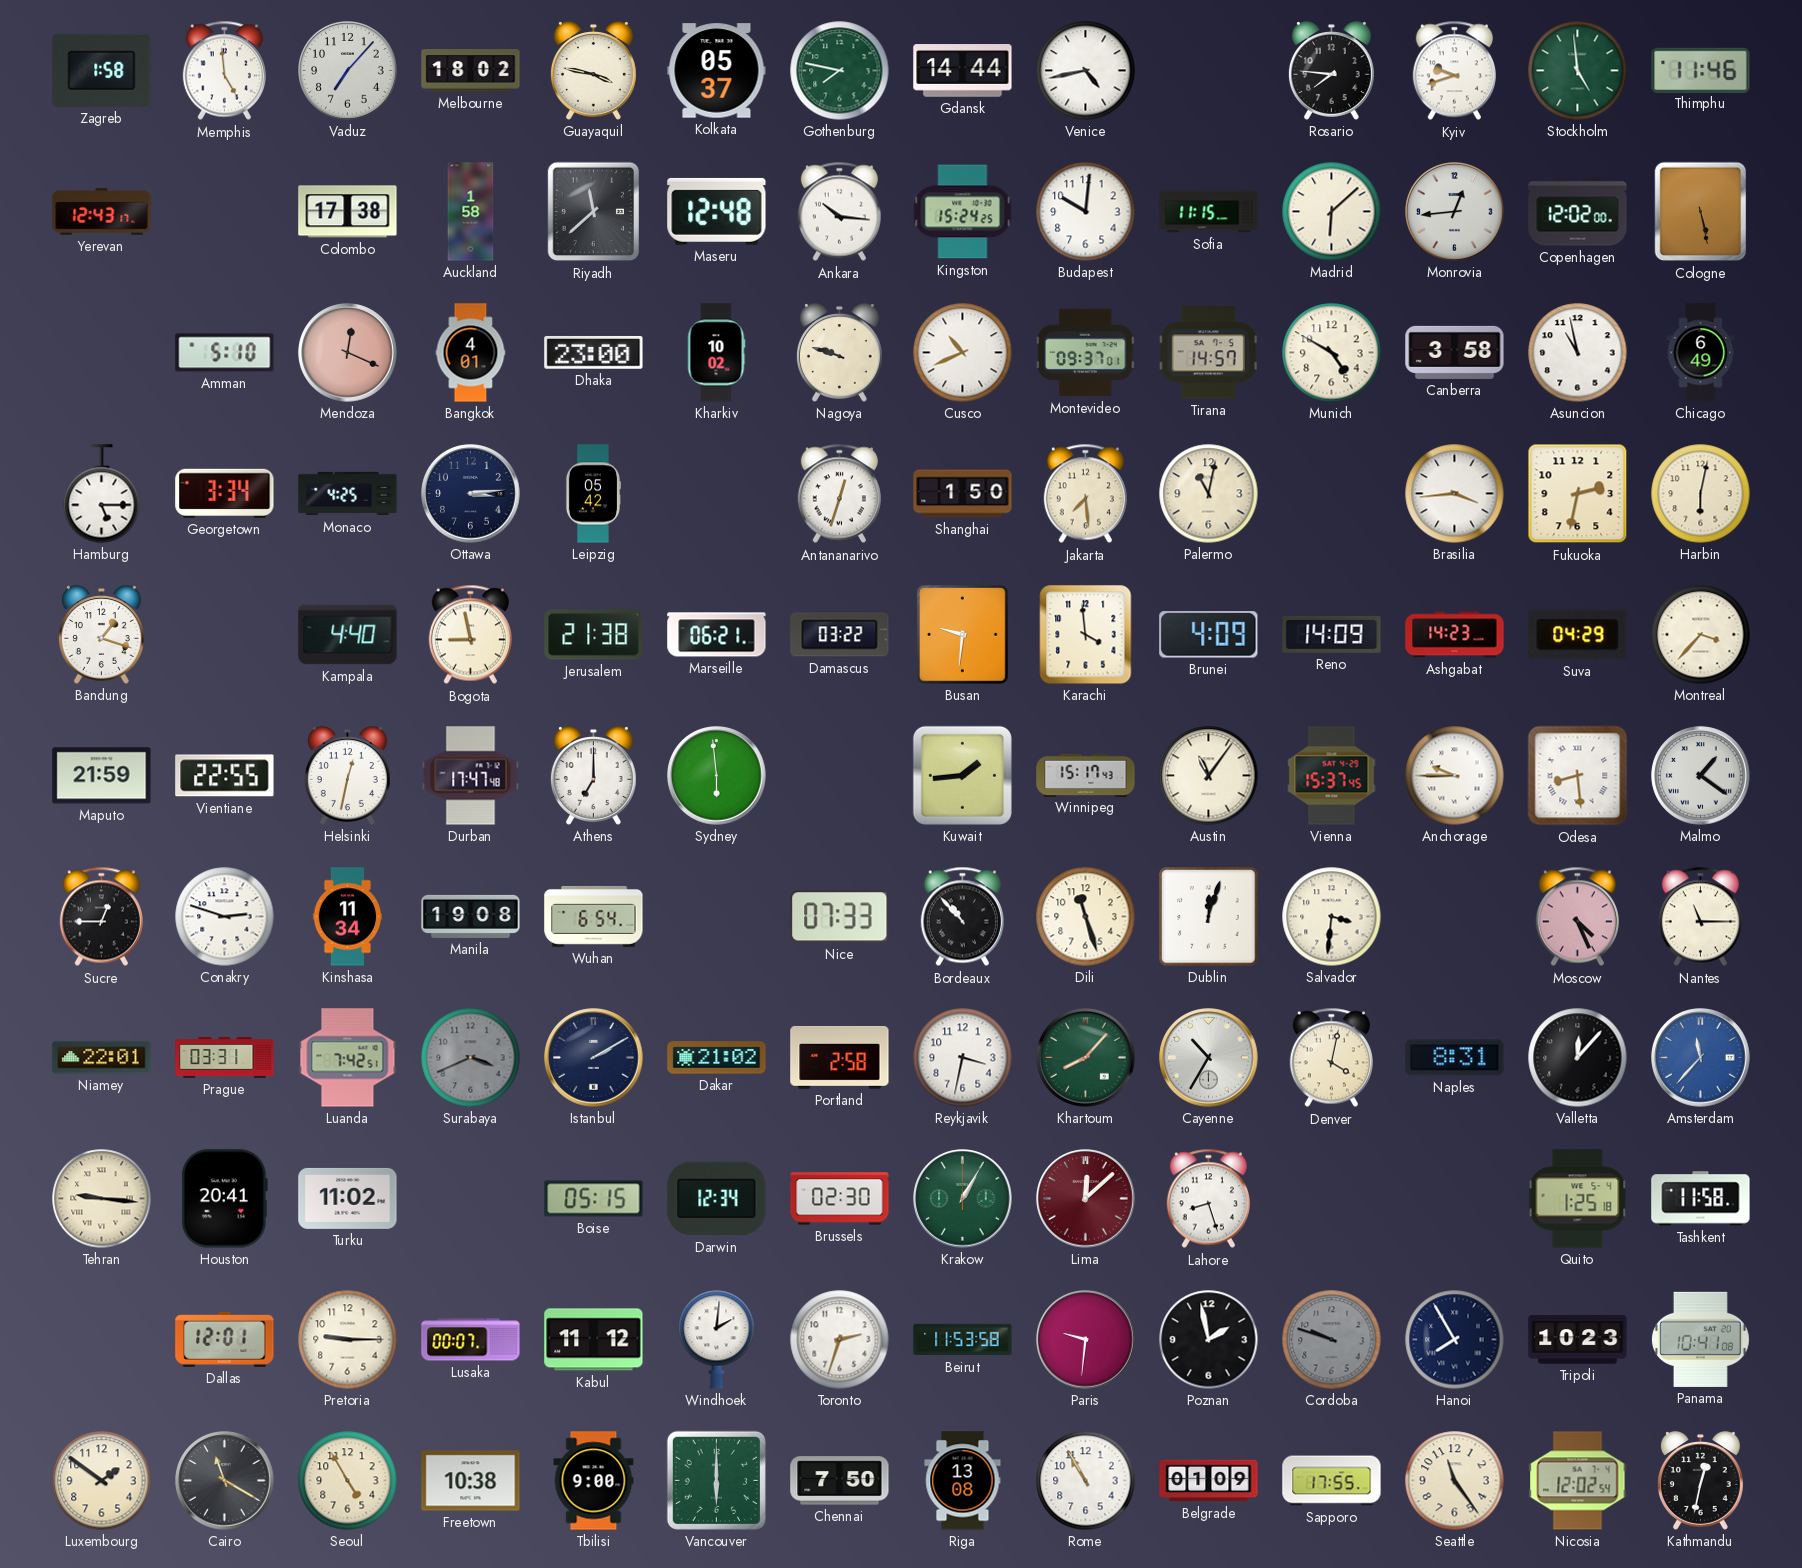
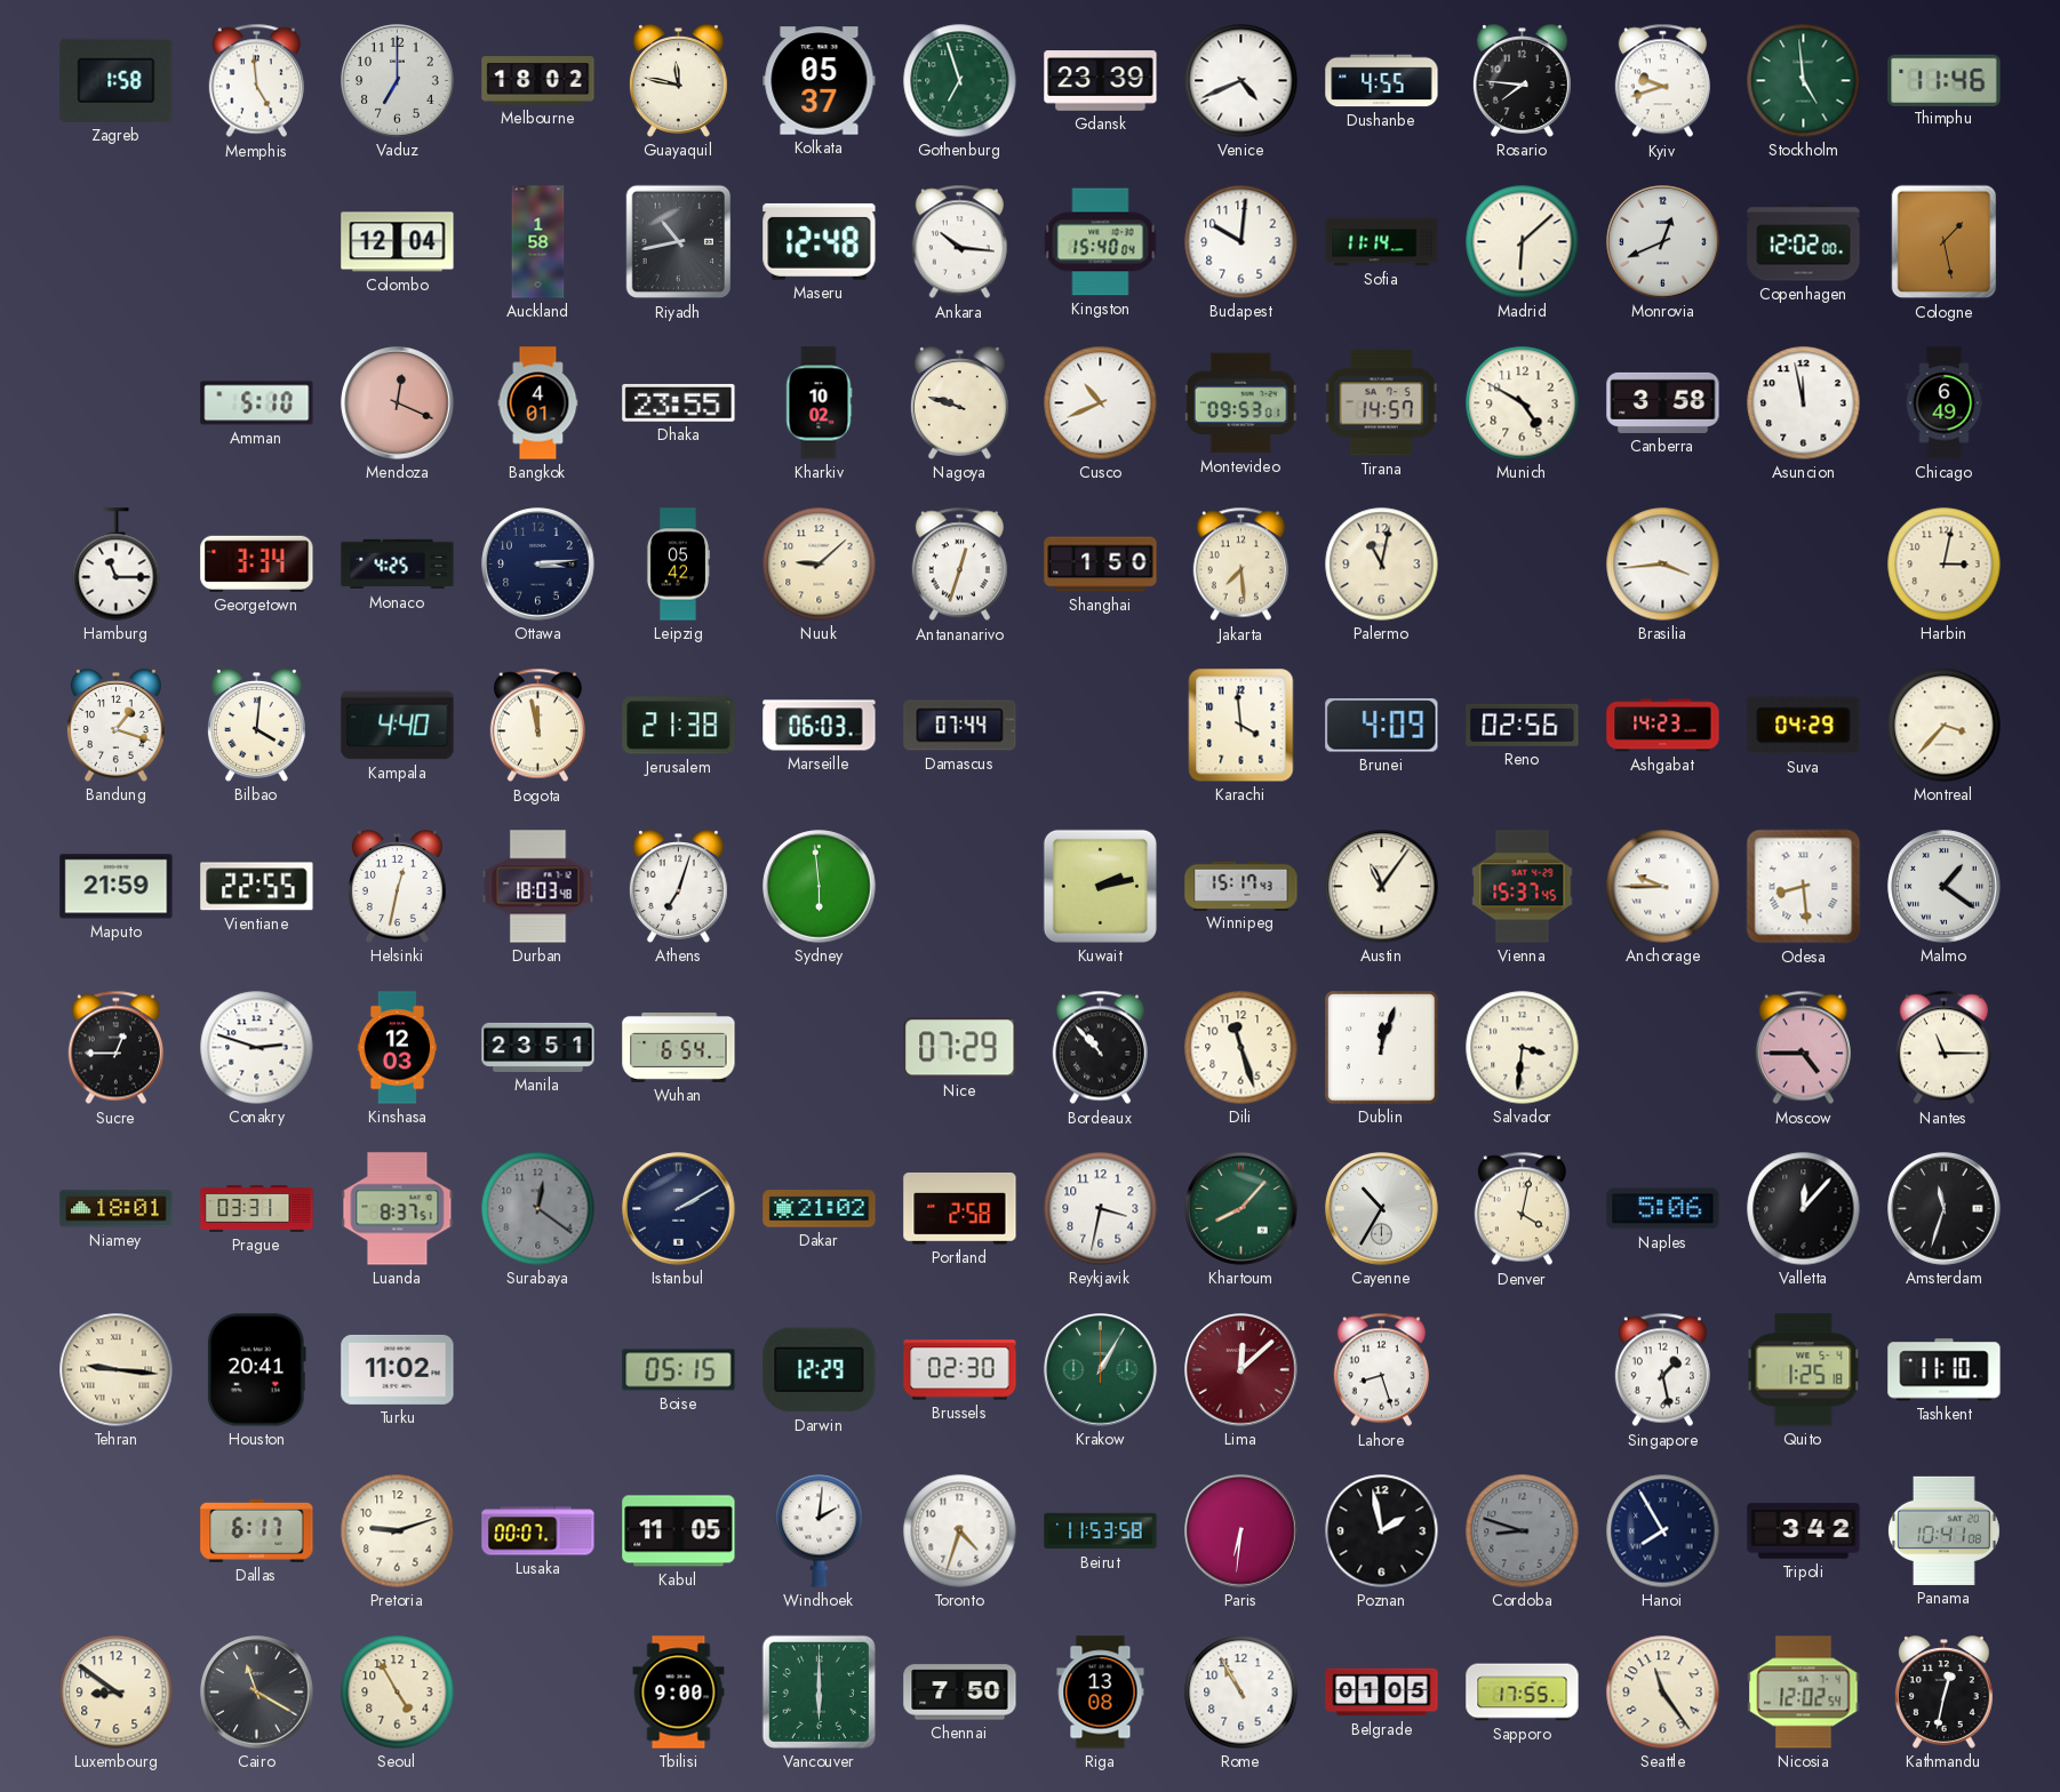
Vaduz: 7:07 -> 7:00 (398, 81)
Guayaquil: 3:47 -> 11:47 (678, 81)
Gothenburg: 7:47 -> 6:57 (960, 81)
Gdansk: 14:44 -> 23:39 (1101, 81)
Venice: 4:43 -> 4:41 (1241, 81)
Dushanbe: none -> 4:55 (1382, 81)
Yerevan: 12:43 -> none (102, 212)
Colombo: 17:38 -> 12:04 (398, 242)
Riyadh: 11:38 -> 10:43 (679, 242)
Kingston: 15:24 -> 15:40 (1101, 242)
Sofia: 11:15 -> 11:14 (1382, 242)
Monrovia: 12:44 -> 12:41 (1663, 242)
Cologne: 5:28 -> 1:28 (1945, 242)
Dhaka: 23:00 -> 23:55 (679, 402)
Montevideo: 09:37 -> 09:53 (1240, 403)
Asuncion: 10:58 -> 11:58 (1804, 403)
Hamburg: 5:15 -> 11:15 (117, 565)
Nuuk: none -> 9:08 (820, 565)
Fukuoka: 2:32 -> none (1578, 494)
Harbin: 6:02 -> 3:02 (1945, 565)
Bilbao: none -> 4:01 (256, 726)
Bogota: 8:58 -> 11:58 (537, 726)
Marseille: 06:21 -> 06:03 (820, 726)
Damascus: 03:22 -> 07:44 (960, 726)
Busan: 9:31 -> none (963, 635)
Reno: 14:09 -> 02:56 (1523, 725)
Durban: 17:47 -> 18:03 (538, 887)
Athens: 7:00 -> 7:03 (678, 887)
Kuwait: 1:44 -> 2:13 (1100, 886)
Kinshasa: 11:34 -> 12:03 (398, 1048)
Manila: 19:08 -> 23:51 (538, 1047)
Nice: 07:33 -> 07:29 (960, 1048)
Moscow: 4:26 -> 4:45 (1803, 1048)
Niamey: 22:01 -> 18:01 (117, 1209)
Luanda: 7:42 -> 8:37 (398, 1209)
Surabaya: 3:41 -> 12:21 (538, 1209)
Naples: 8:31 -> 5:06 (1663, 1209)
Amsterdam: 11:37 -> 11:33 (1945, 1209)
Amsterdam dial: blue -> black (1945, 1209)
Darwin: 12:34 -> 12:29 (820, 1370)
Singapore: none -> 1:28 (1662, 1370)
Tashkent: 11:58 -> 11:10 (1945, 1370)
Dallas: 12:01 -> 6:17 (257, 1530)
Pretoria: 9:15 -> 9:12 (398, 1531)
Kabul: 11:12 -> 11:05 (679, 1531)
Toronto: 2:33 -> 4:33 (960, 1531)
Paris: 9:31 -> 6:31 (1241, 1531)
Cordoba: 9:48 -> 8:48 (1523, 1531)
Tripoli: 10:23 -> 3:42 (1804, 1531)
Luxembourg: 1:51 -> 8:51 (117, 1693)
Freetown: 10:38 -> none (471, 1481)
Belgrade: 01:09 -> 01:05 (1382, 1693)
